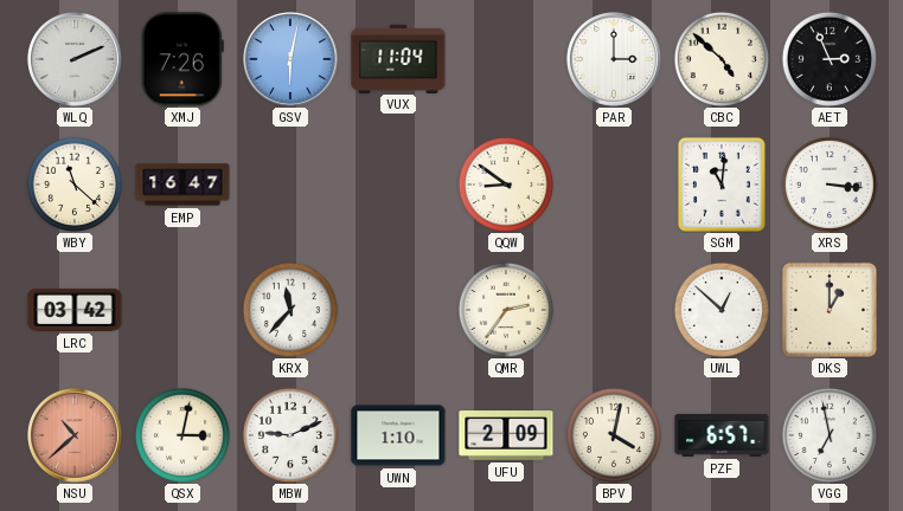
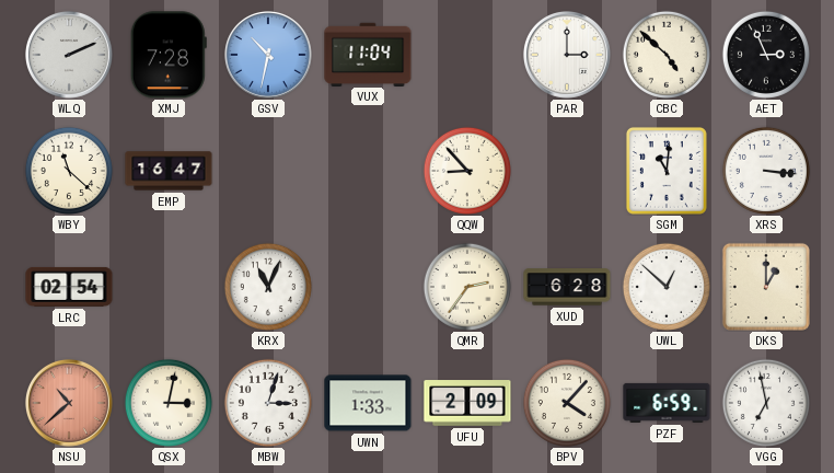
XMJ: 7:26 -> 7:28 (169, 55)
GSV: 6:02 -> 10:32 (268, 55)
QQW: 8:51 -> 8:53 (467, 171)
LRC: 03:42 -> 02:54 (69, 287)
KRX: 11:37 -> 11:04 (268, 287)
XUD: none -> 6:28 (567, 287)
MBW: 9:11 -> 3:03 (268, 403)
UWN: 1:10 -> 1:33 (368, 403)
BPV: 4:02 -> 4:07 (567, 403)
PZF: 6:57 -> 6:59 (667, 403)
